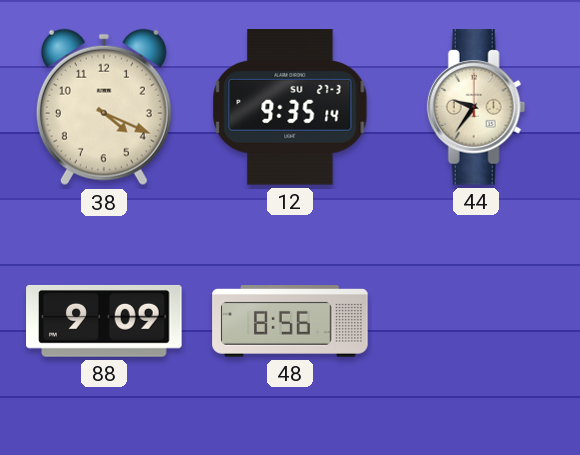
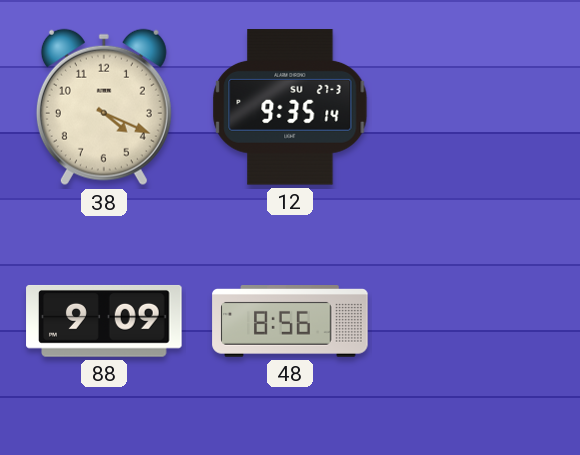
44: 9:36 -> none (476, 107)
